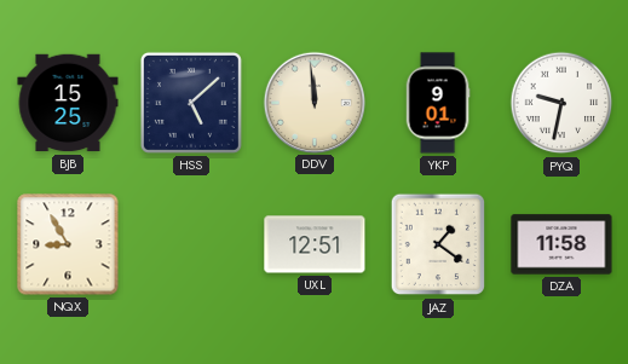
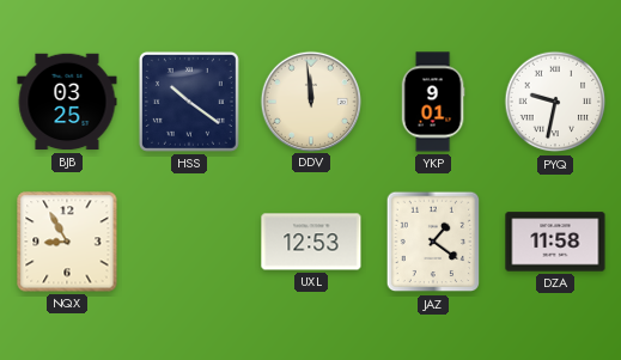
BJB: 15:25 -> 03:25 (67, 102)
HSS: 5:08 -> 10:21 (189, 102)
UXL: 12:51 -> 12:53 (311, 242)
